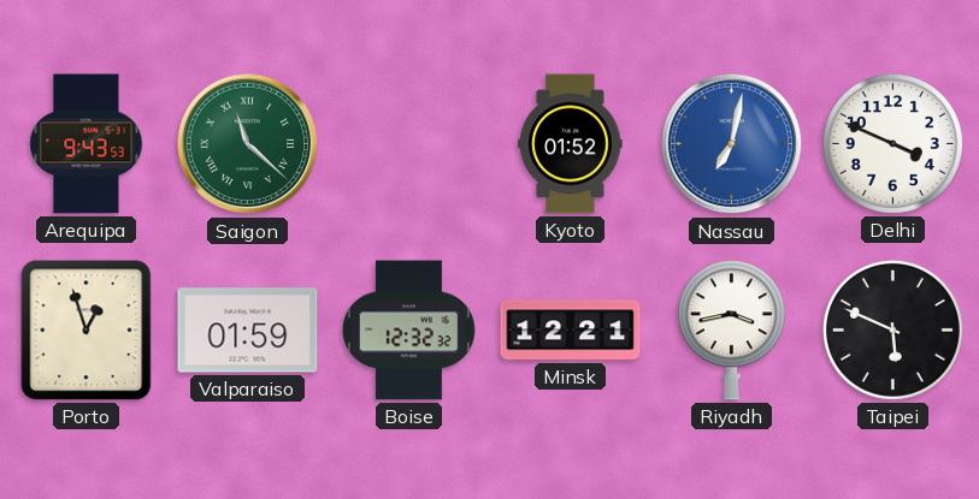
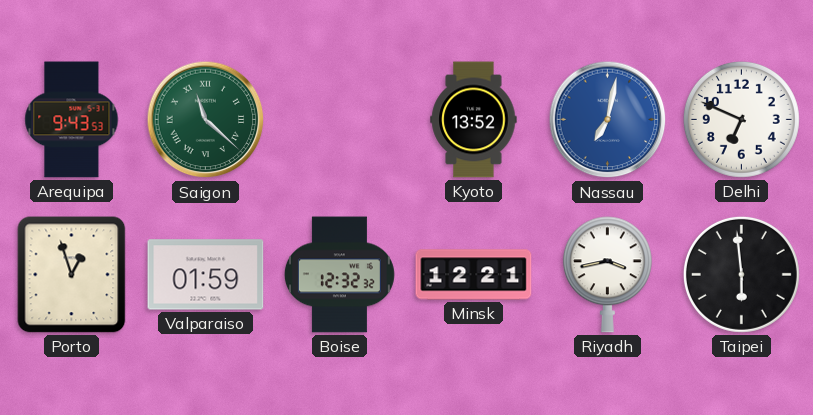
Kyoto: 01:52 -> 13:52 (474, 120)
Delhi: 3:49 -> 6:49 (741, 119)
Taipei: 5:49 -> 5:59 (741, 274)
